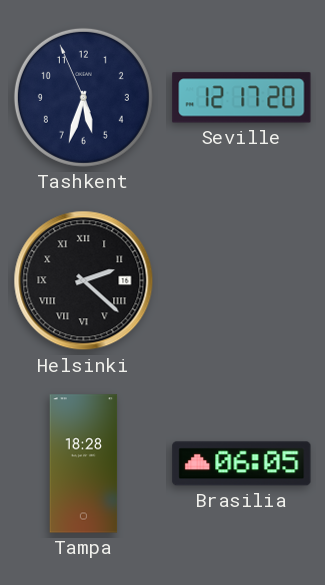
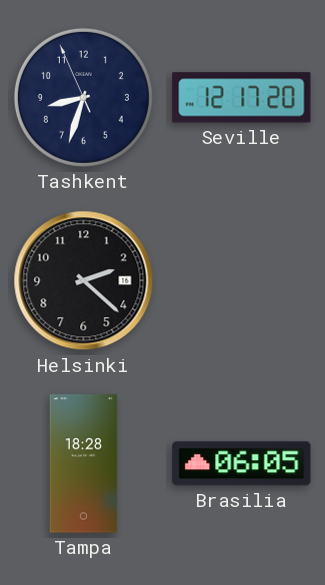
Tashkent: 5:32 -> 8:32 (83, 97)
Helsinki numerals: Roman -> Arabic (84, 281)
